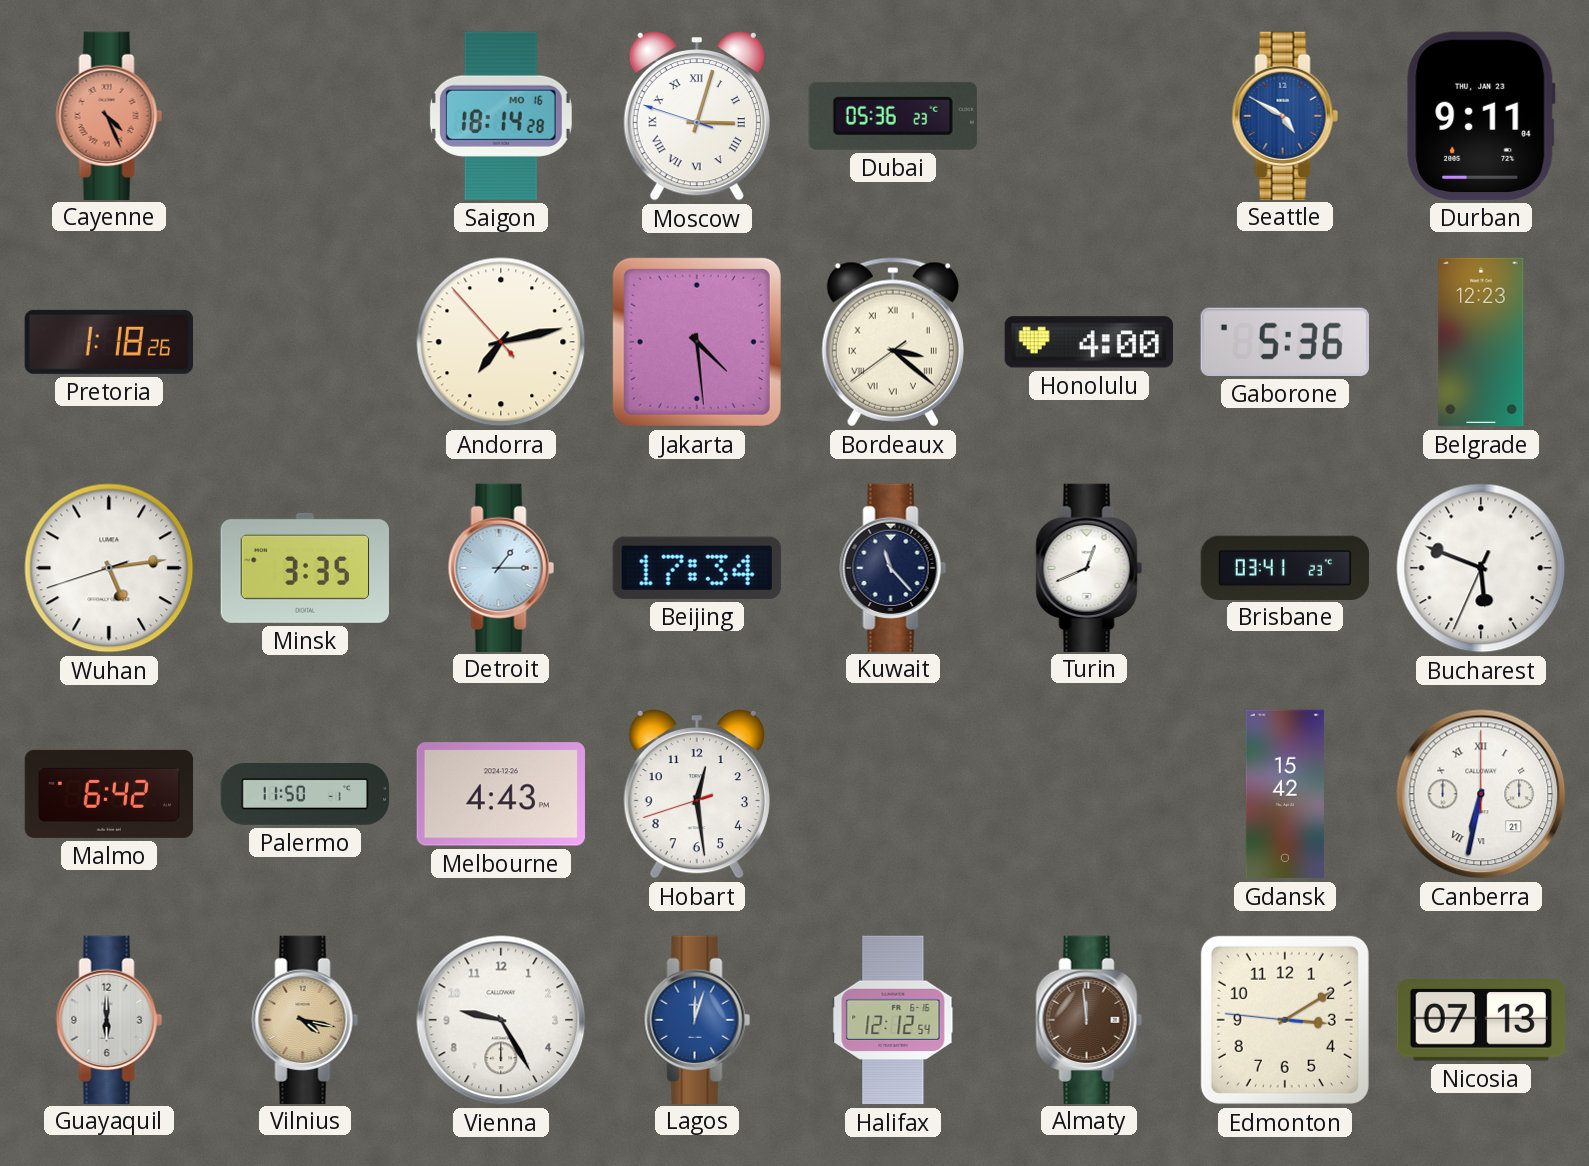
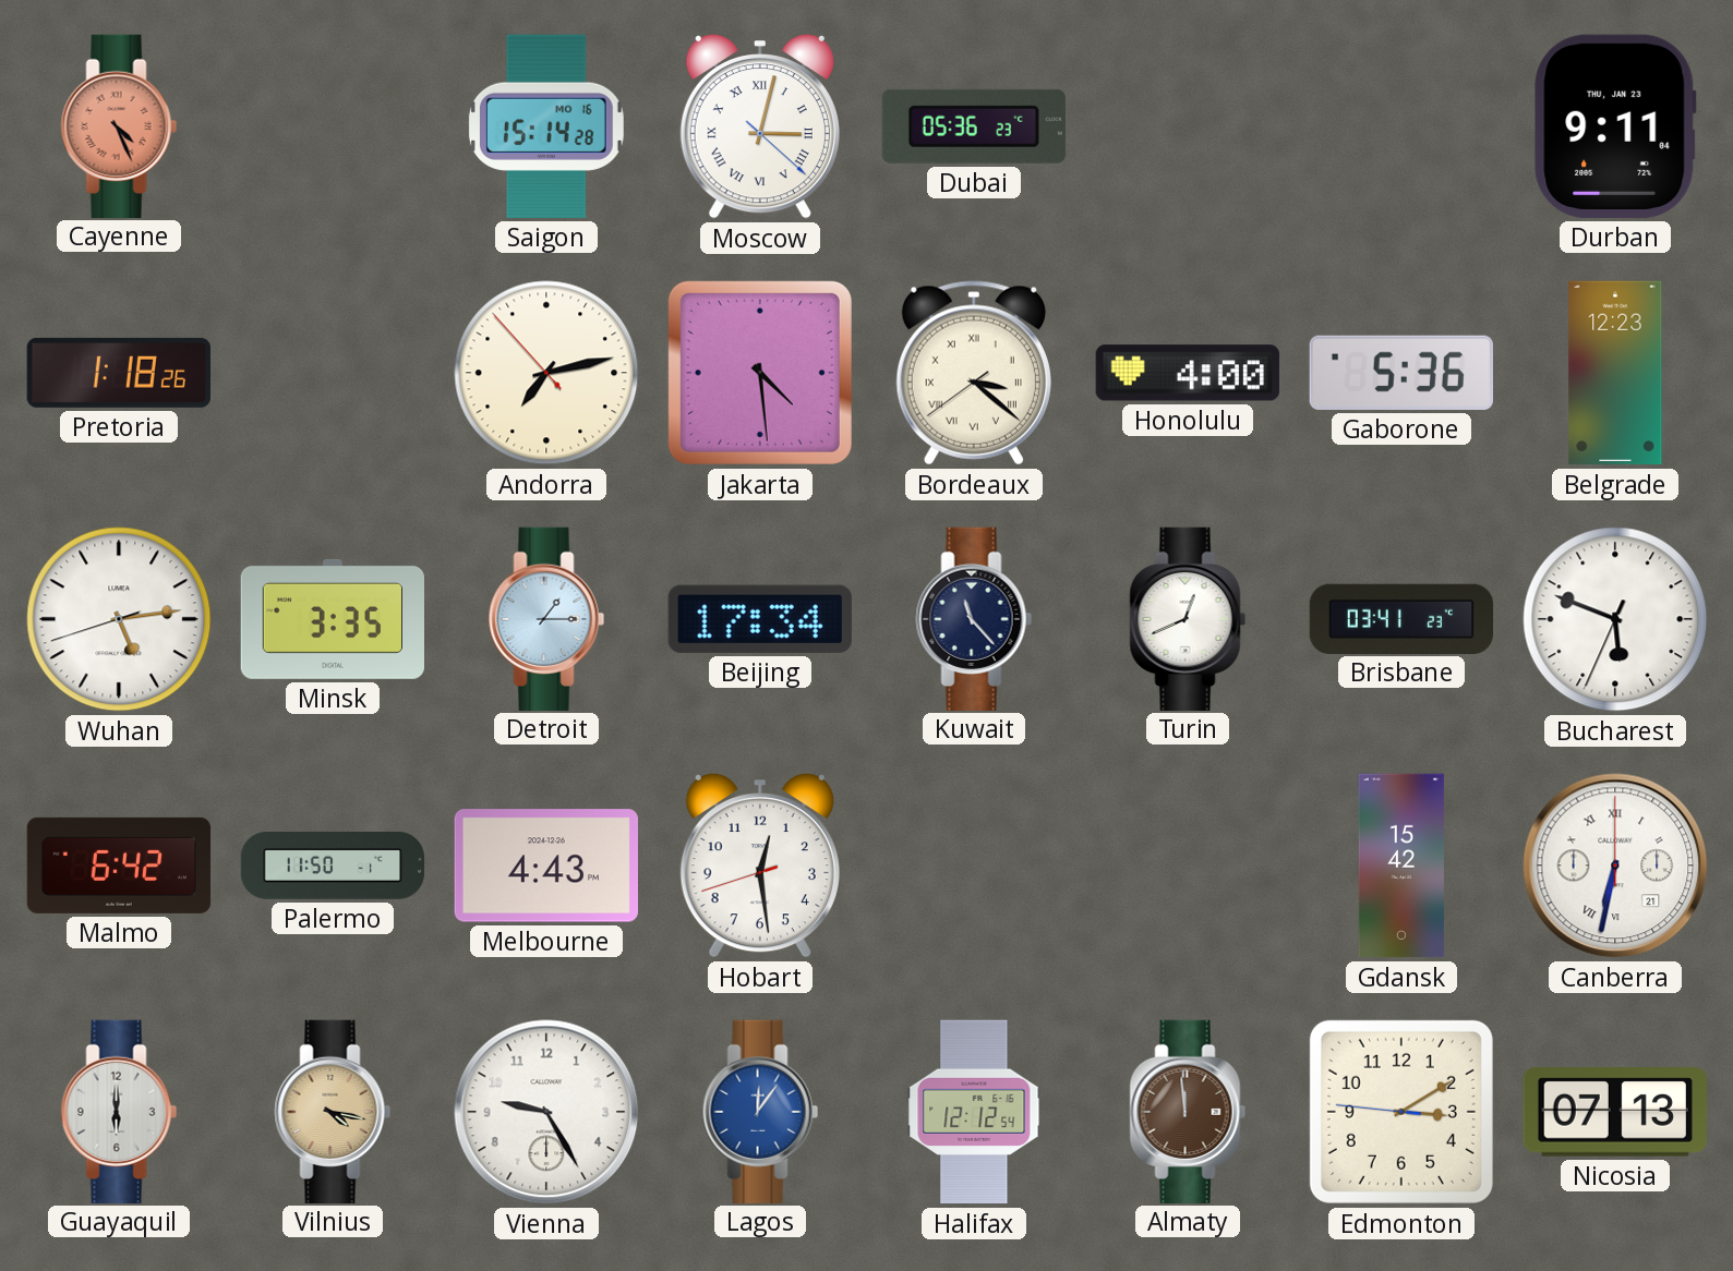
Saigon: 18:14 -> 15:14 (546, 126)
Moscow: 3:02:48 -> 3:02:22 (760, 126)
Seattle: 4:50 -> none (1285, 115)
Lagos: 12:03 -> 12:06 (760, 1111)
